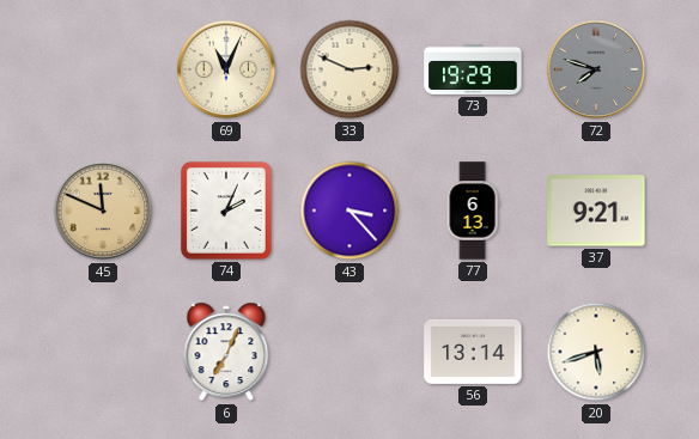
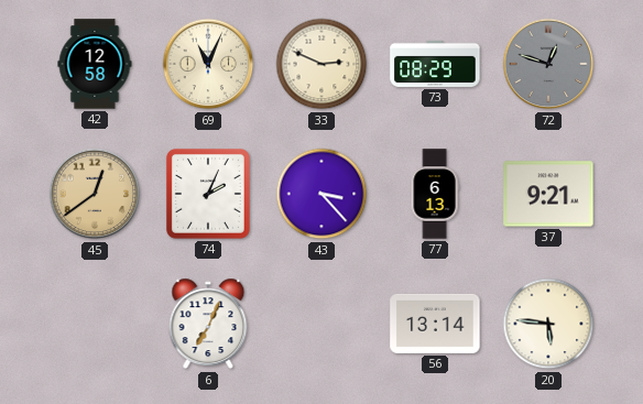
42: none -> 12:58 (95, 64)
73: 19:29 -> 08:29 (435, 64)
72: 7:48 -> 12:48 (548, 64)
45: 11:49 -> 12:39 (95, 194)
20: 5:42 -> 5:46 (548, 324)
